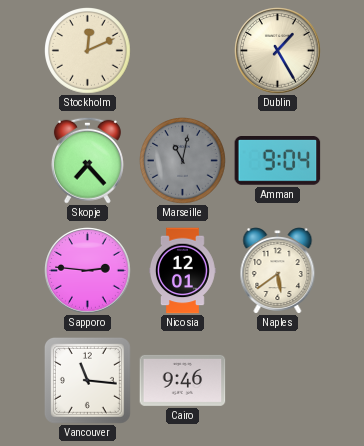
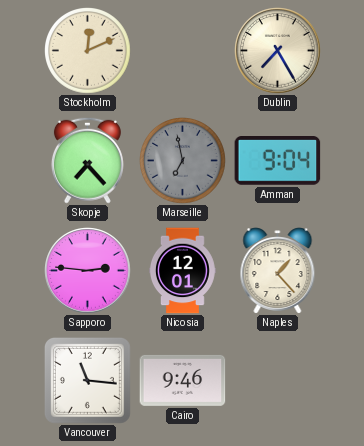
Dublin: 1:25 -> 7:25 (278, 51)
Marseille: 11:02 -> 6:58 (183, 161)
Naples: 5:39 -> 1:23 (278, 271)
